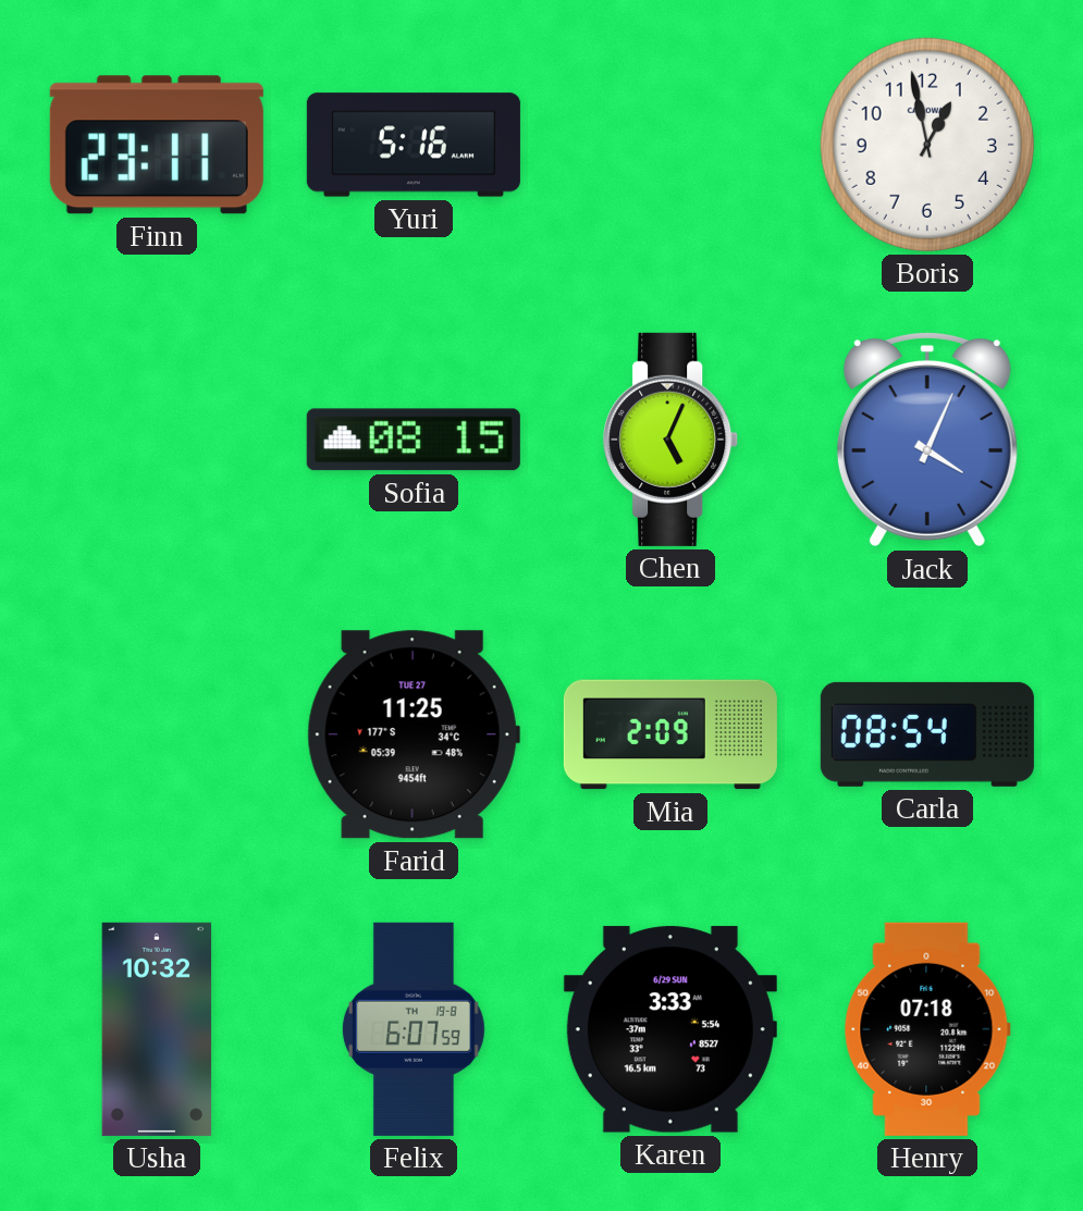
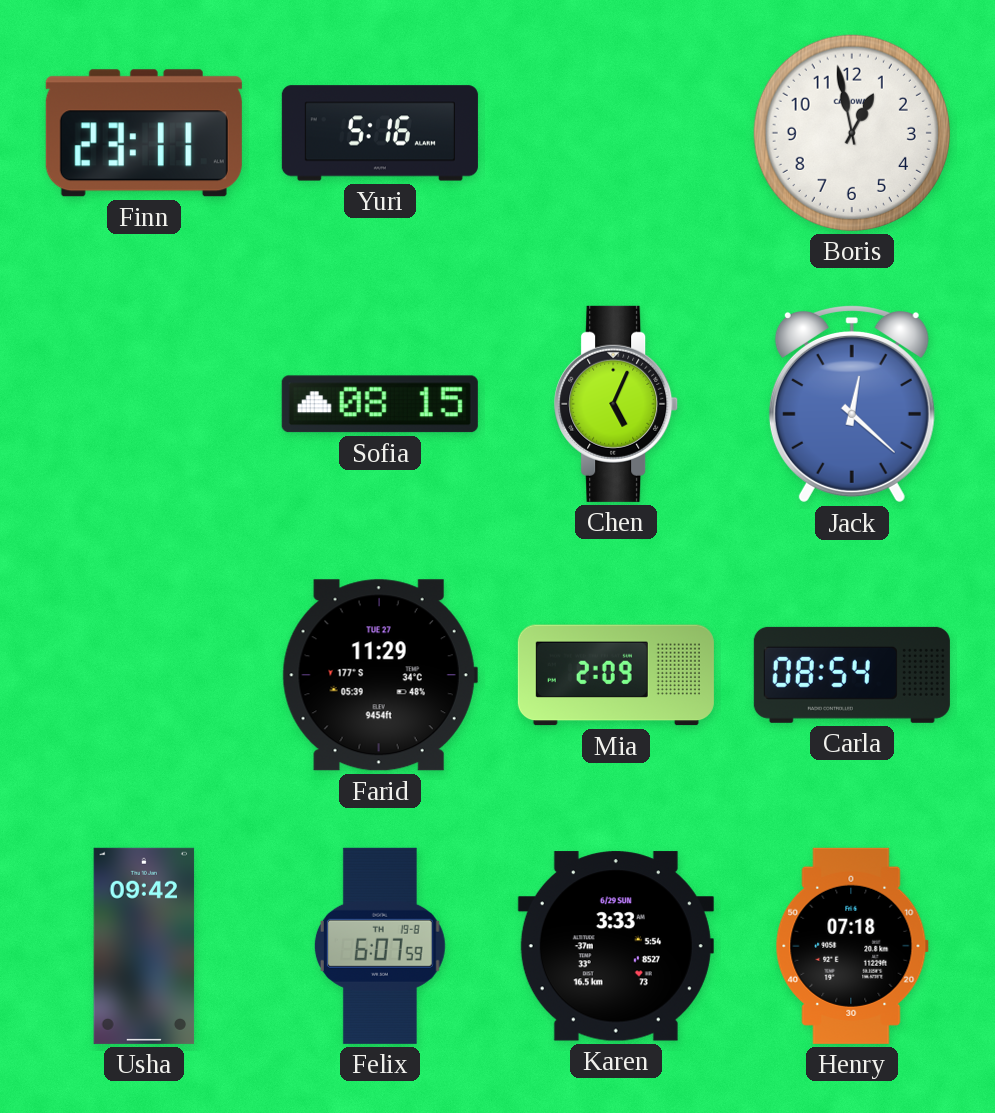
Jack: 4:04 -> 12:22 (852, 404)
Farid: 11:25 -> 11:29 (380, 675)
Usha: 10:32 -> 09:42 (144, 946)
